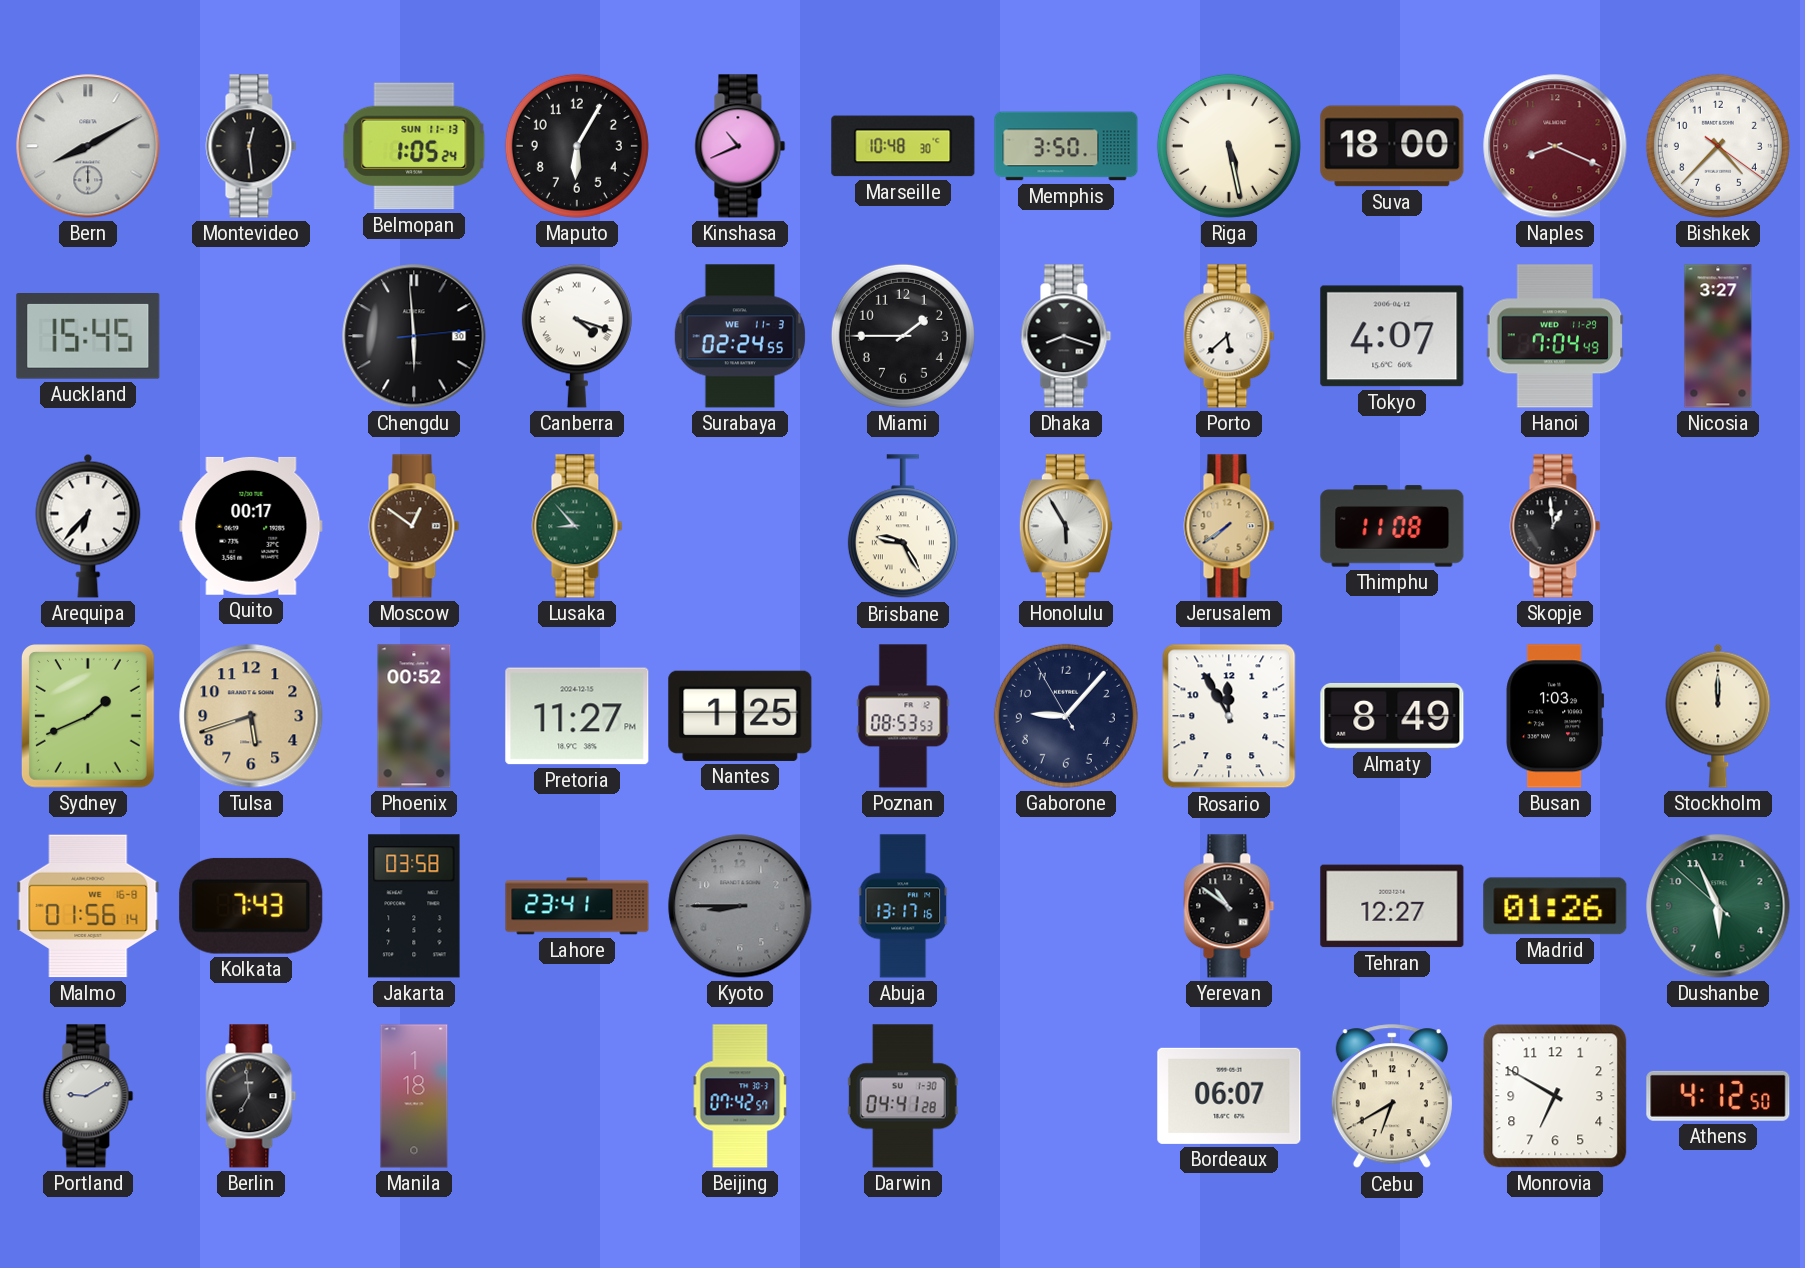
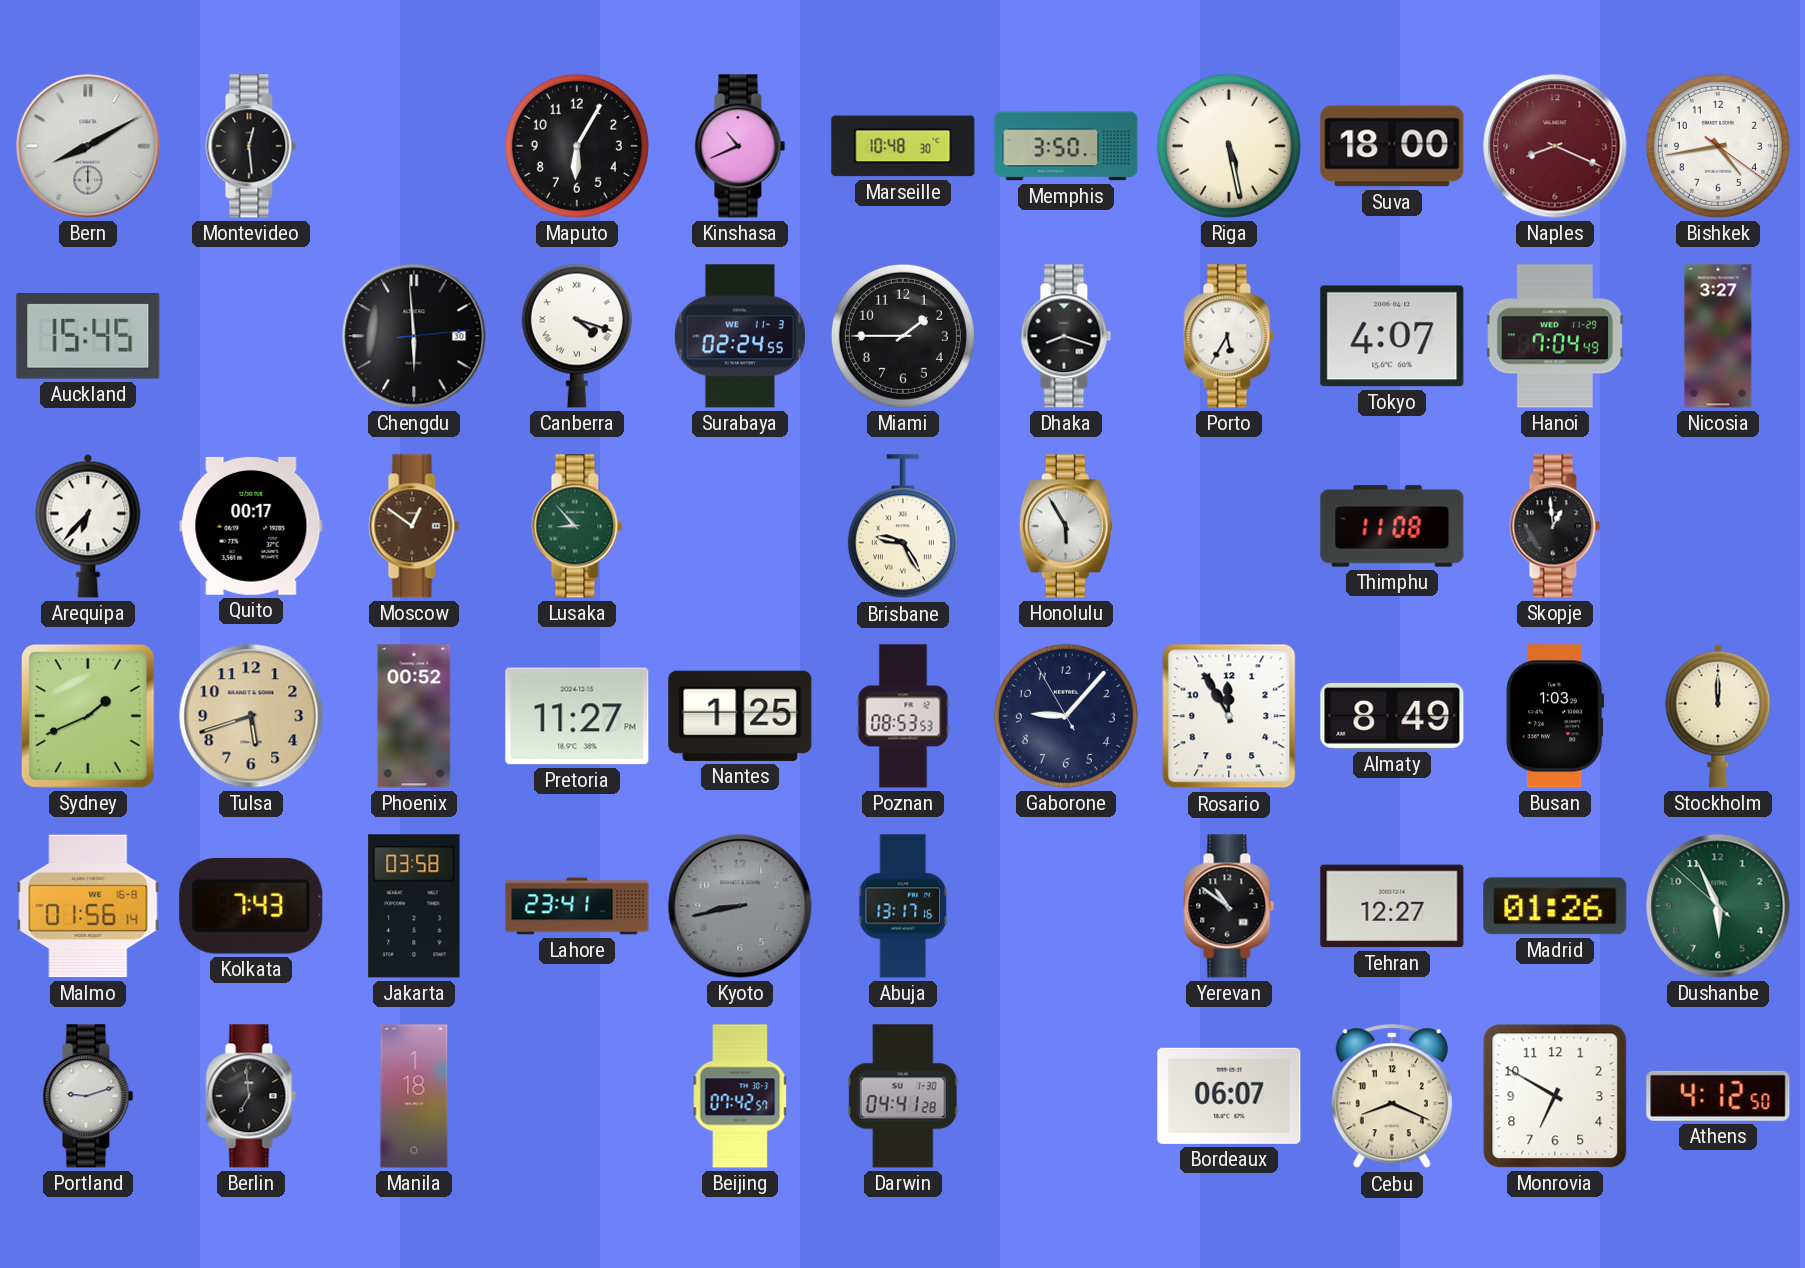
Belmopan: 1:05 -> none (414, 146)
Bishkek: 4:37 -> 4:43 (1718, 146)
Porto: 5:38 -> 5:35 (1229, 336)
Jerusalem: 7:39 -> none (1229, 526)
Kyoto: 8:45 -> 8:43 (740, 906)
Portland: 9:10 -> 9:12 (88, 1096)
Cebu: 6:40 -> 8:19 (1392, 1097)
